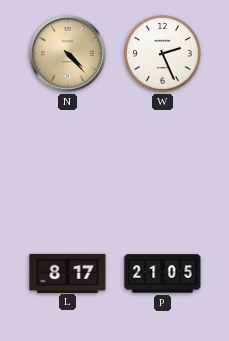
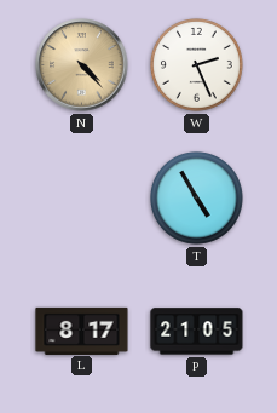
T: none -> 4:55 (197, 199)
